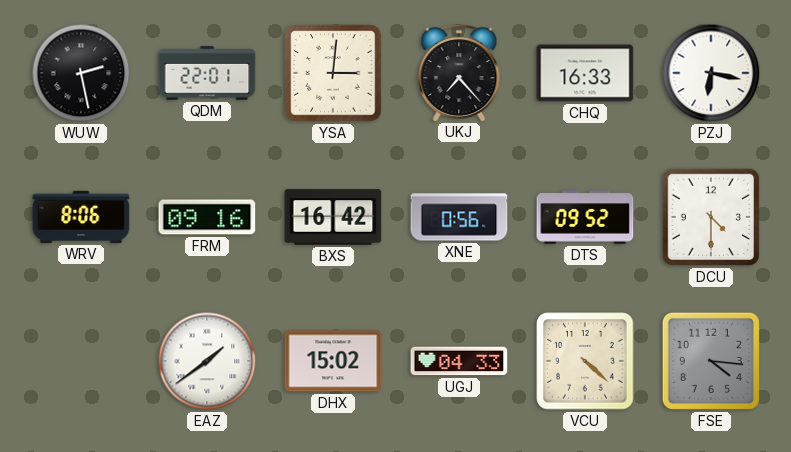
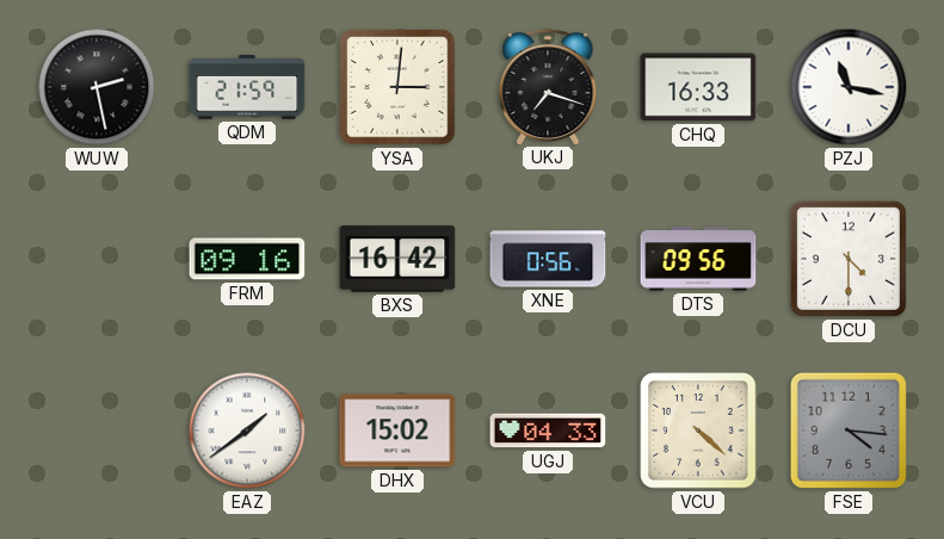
QDM: 22:01 -> 21:59 (247, 87)
UKJ: 7:23 -> 7:18 (548, 86)
PZJ: 6:17 -> 11:17 (849, 87)
WRV: 8:06 -> none (81, 217)
DTS: 09:52 -> 09:56 (698, 259)
